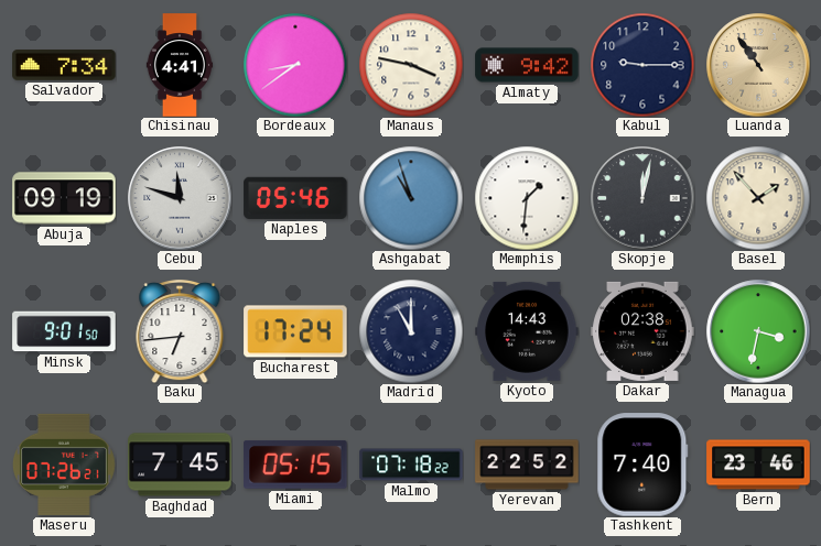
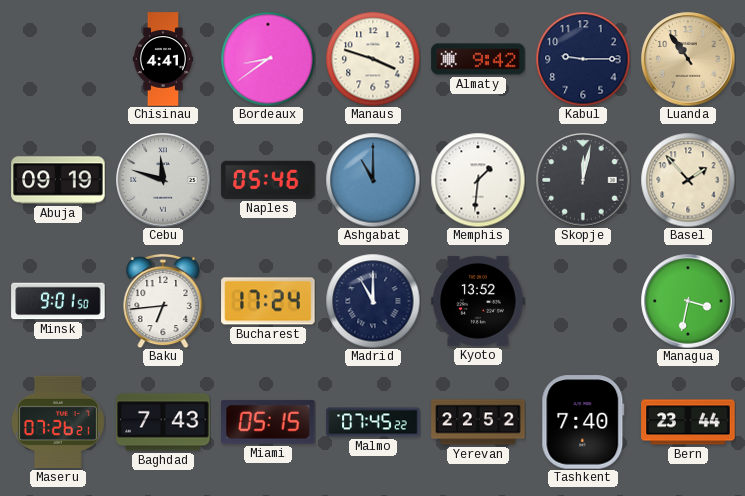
Salvador: 7:34 -> none (64, 65)
Manaus: 3:47 -> 3:48 (373, 59)
Ashgabat: 10:57 -> 11:00 (373, 180)
Kyoto: 14:43 -> 13:52 (478, 301)
Dakar: 02:38 -> none (642, 331)
Baghdad: 7:45 -> 7:43 (163, 422)
Malmo: 07:18 -> 07:45 (373, 422)
Bern: 23:46 -> 23:44 (688, 422)
